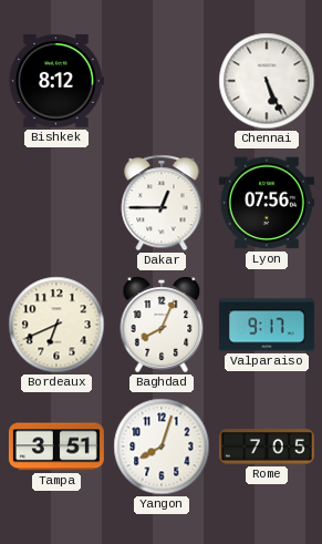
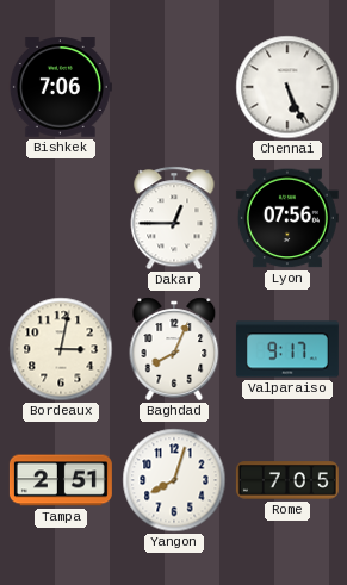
Bishkek: 8:12 -> 7:06 (61, 87)
Bordeaux: 6:41 -> 3:02 (61, 349)
Tampa: 3:51 -> 2:51 (61, 480)
